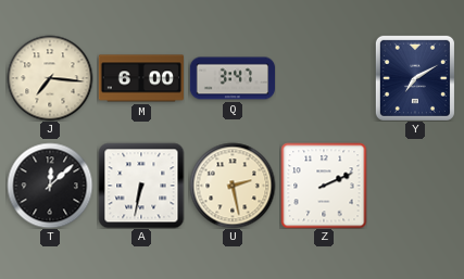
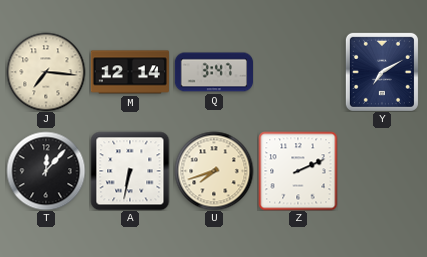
M: 6:00 -> 12:14 (129, 72)
T: 12:08 -> 12:07 (46, 171)
U: 2:28 -> 7:42 (214, 171)
